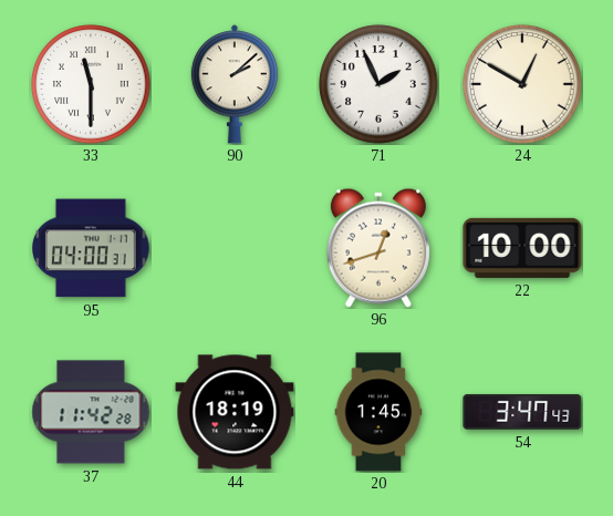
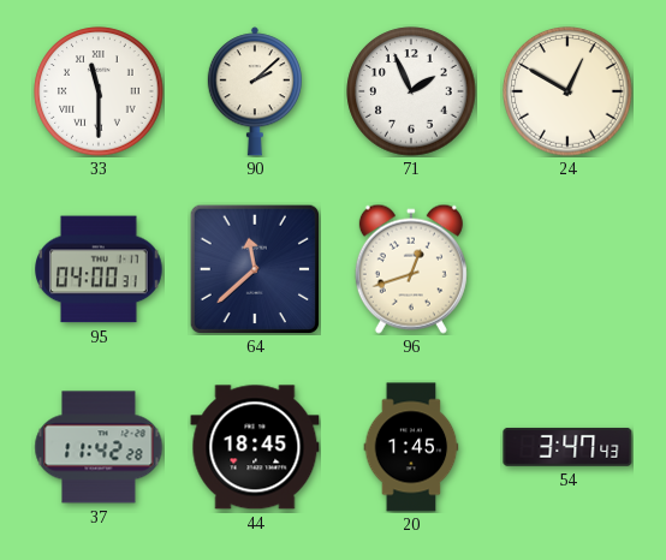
64: none -> 11:38 (255, 269)
22: 10:00 -> none (522, 248)
44: 18:19 -> 18:45 (255, 447)
